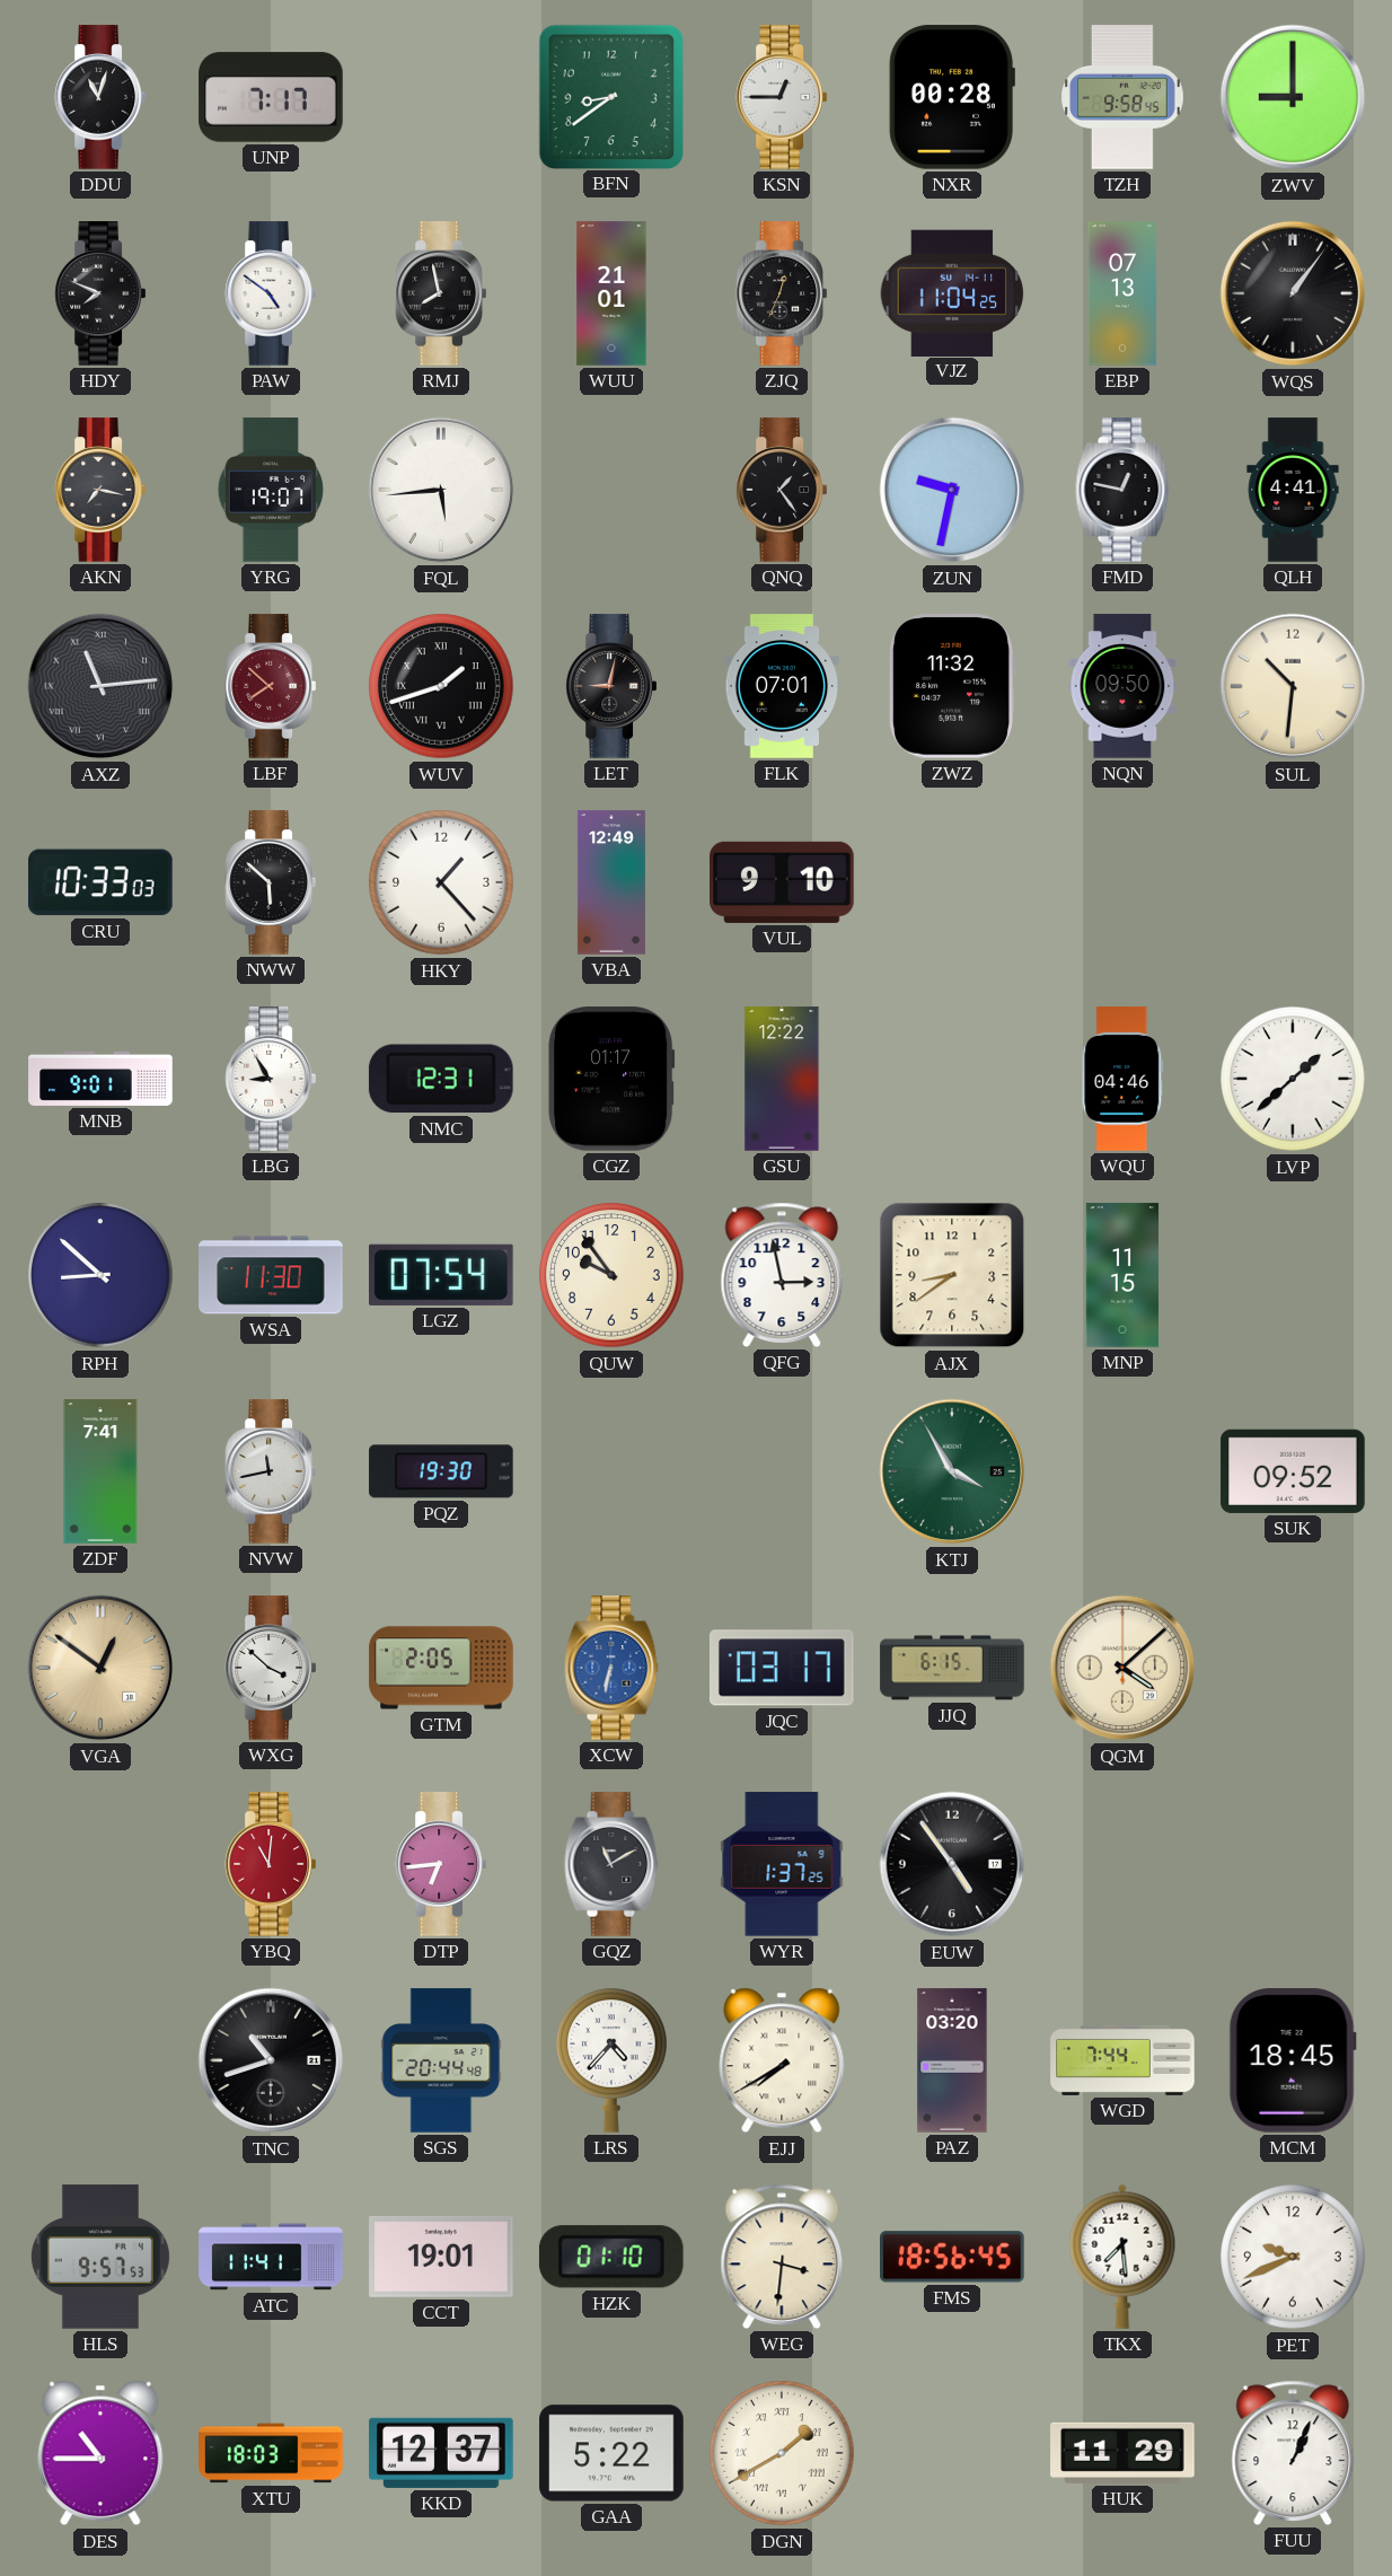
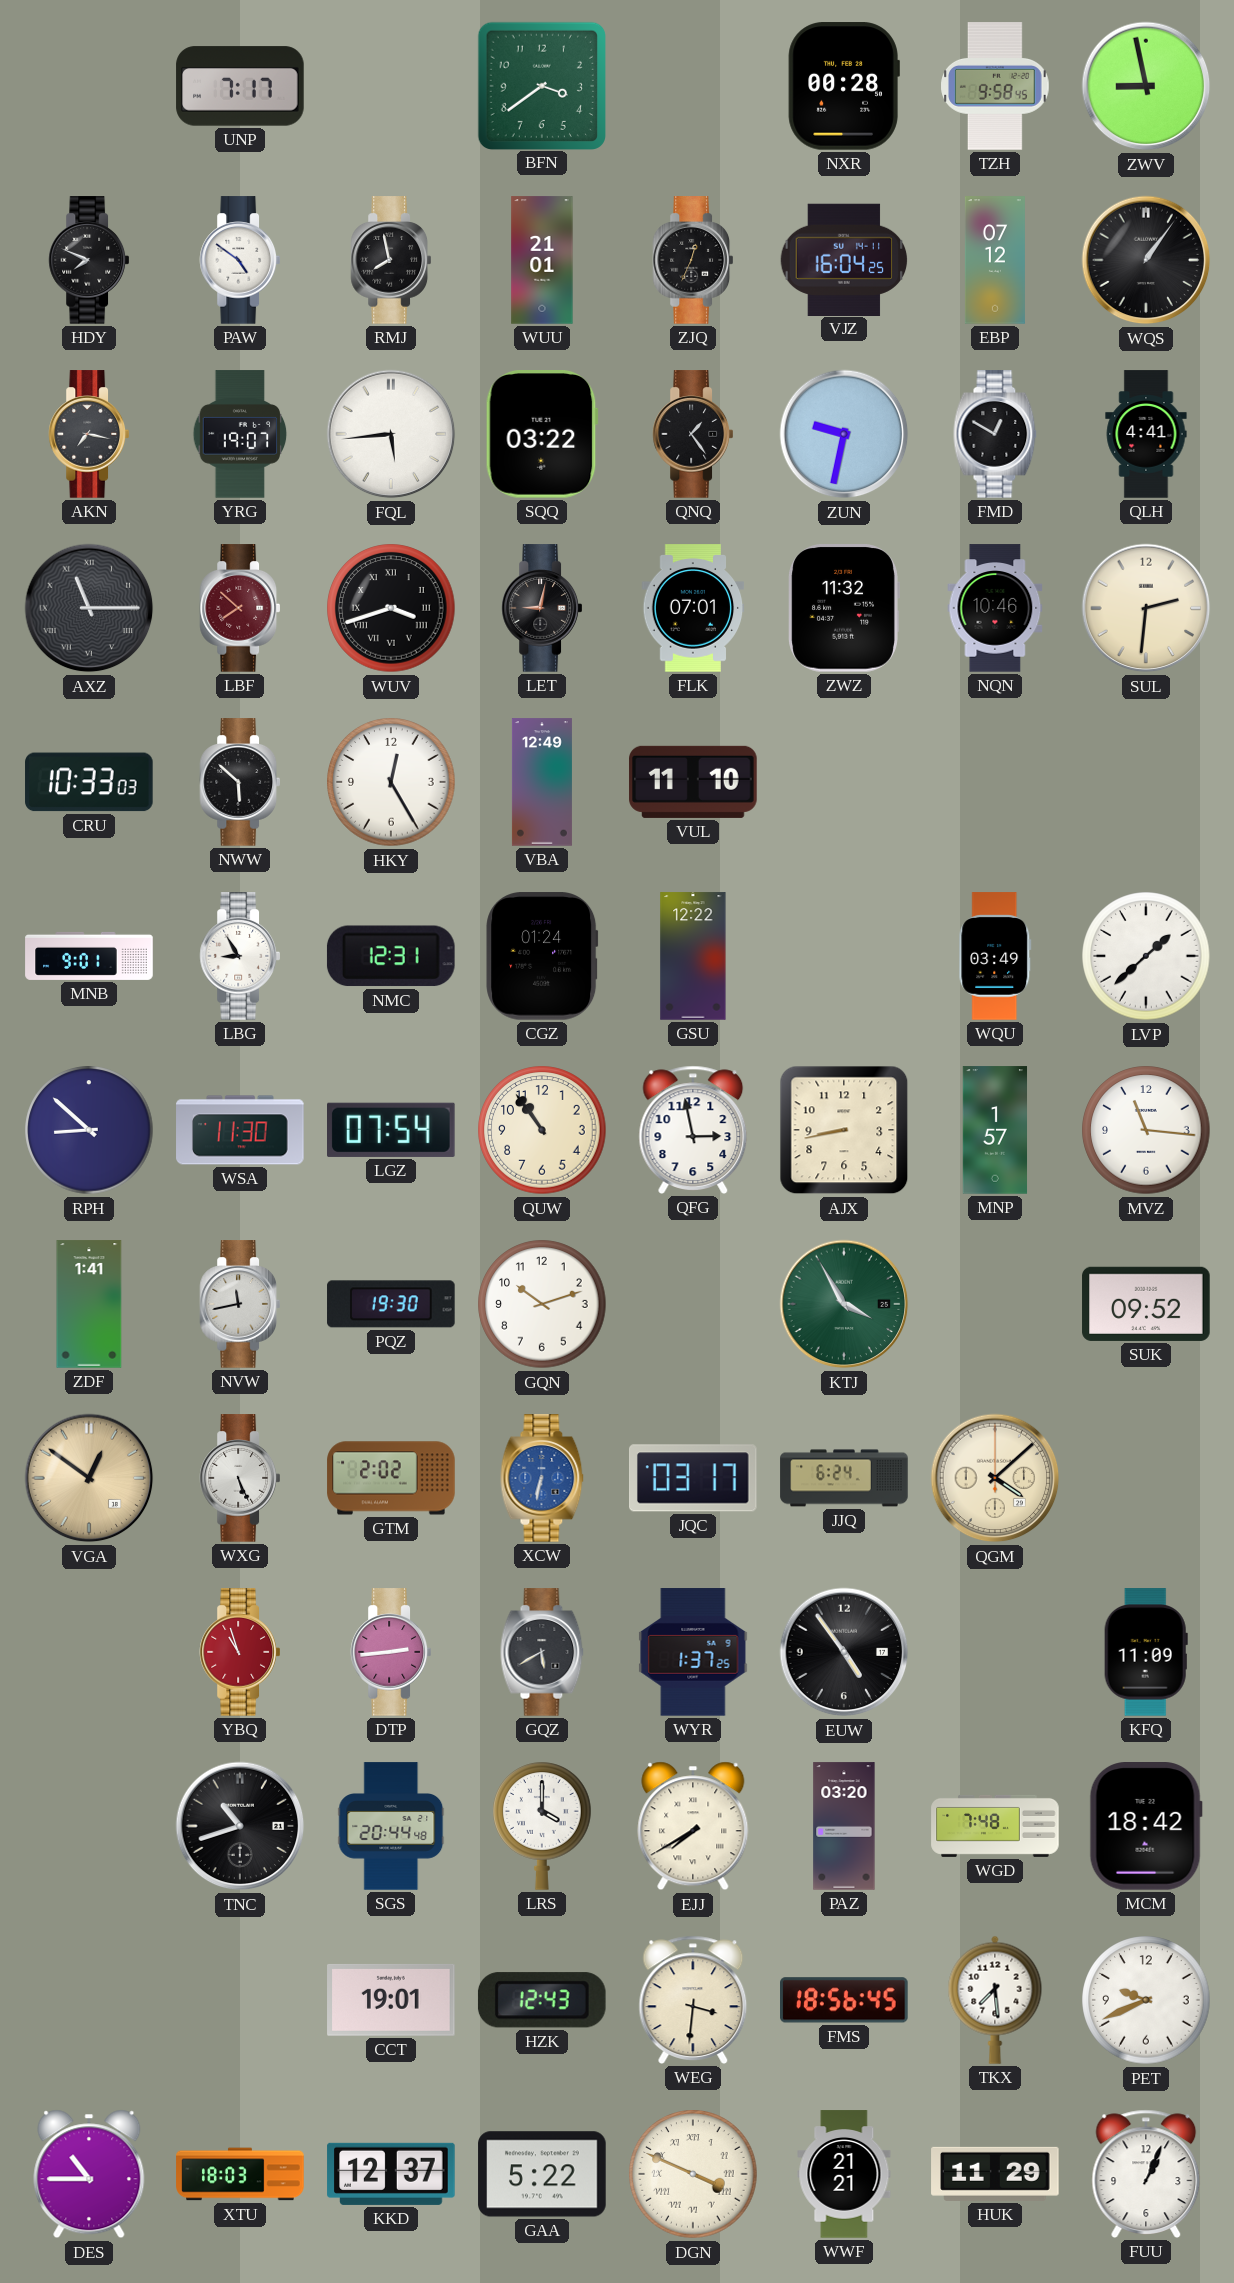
DDU: 11:03 -> none (99, 97)
BFN: 8:39 -> 3:39 (541, 85)
KSN: 12:45 -> none (781, 97)
ZWV: 9:00 -> 8:58 (1146, 86)
VJZ: 11:04 -> 16:04 (844, 259)
EBP: 07:13 -> 07:12 (995, 260)
SQQ: none -> 03:22 (542, 435)
FMD: 12:47 -> 12:50 (995, 434)
AXZ: 11:14 -> 11:15 (89, 608)
WUV: 1:42 -> 3:42 (391, 608)
NQN: 09:50 -> 10:46 (995, 608)
SUL: 10:31 -> 2:31 (1146, 608)
HKY: 1:23 -> 12:25 (391, 782)
VUL: 9:10 -> 11:10 (693, 782)
CGZ: 01:17 -> 01:24 (542, 956)
WQU: 04:46 -> 03:49 (995, 956)
QUW: 9:54 -> 10:54 (542, 1130)
AJX: 8:39 -> 8:43 (844, 1130)
MNP: 11:15 -> 1:57 (995, 1130)
MVZ: none -> 11:16 (1146, 1130)
ZDF: 7:41 -> 1:41 (89, 1304)
GQN: none -> 10:12 (542, 1304)
WXG: 3:52 -> 5:26 (239, 1478)
GTM: 2:05 -> 2:02 (391, 1478)
JJQ: 6:15 -> 6:24 (844, 1478)
YBQ: 11:01 -> 10:57 (239, 1652)
DTP: 6:44 -> 2:44 (390, 1652)
GQZ: 11:10 -> 5:40 (542, 1652)
KFQ: none -> 11:09 (1146, 1652)
LRS: 4:37 -> 4:00 (542, 1826)
WGD: 7:44 -> 7:48 (995, 1826)
MCM: 18:45 -> 18:42 (1146, 1826)
HLS: 9:57 -> none (100, 2257)
ATC: 11:41 -> none (271, 2257)
HZK: 01:10 -> 12:43 (542, 2000)
DGN: 1:40 -> 3:49 (693, 2174)
WWF: none -> 21:21 (844, 2174)
